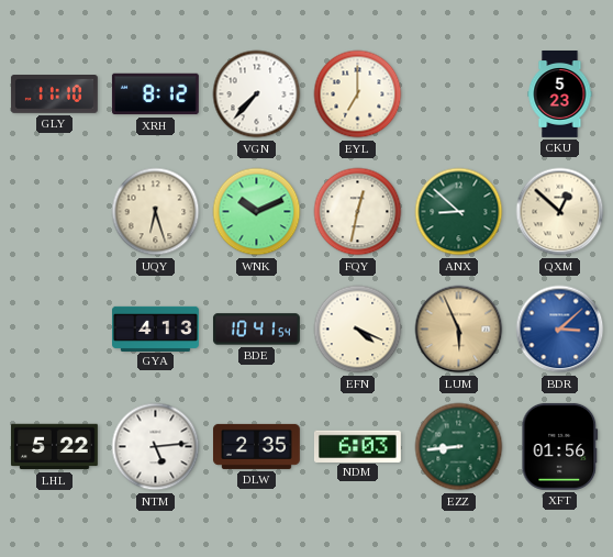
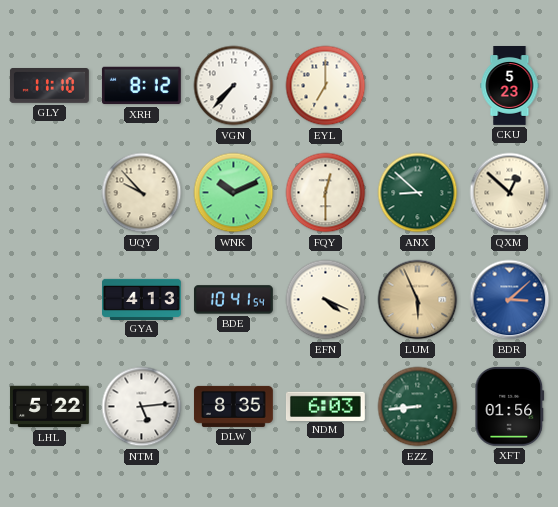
UQY: 6:27 -> 9:53 (142, 193)
FQY: 12:32 -> 12:30 (326, 193)
DLW: 2:35 -> 8:35 (233, 406)
